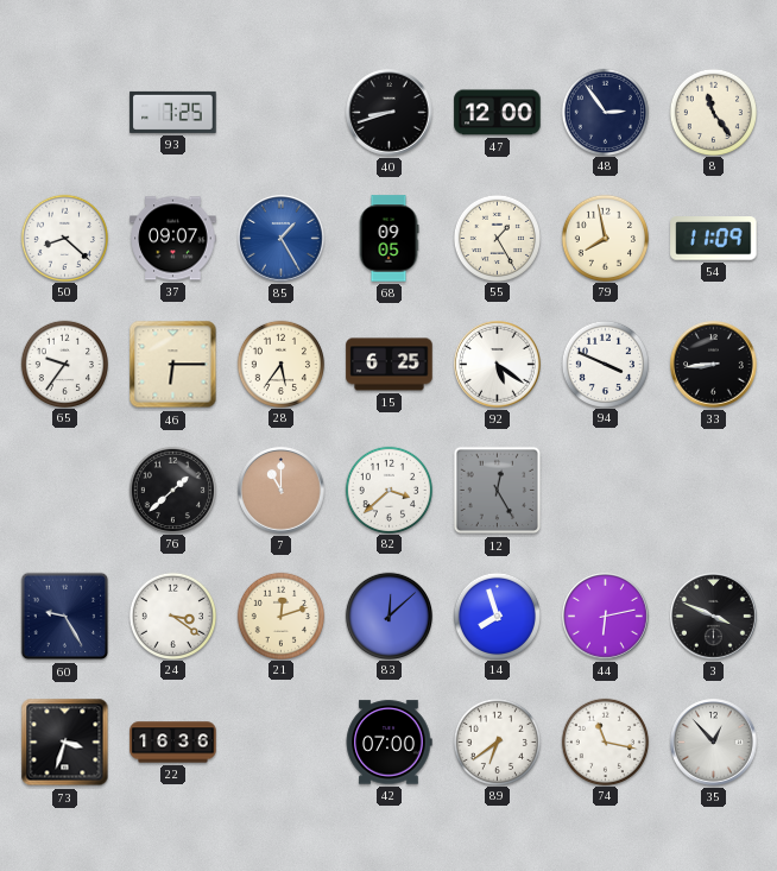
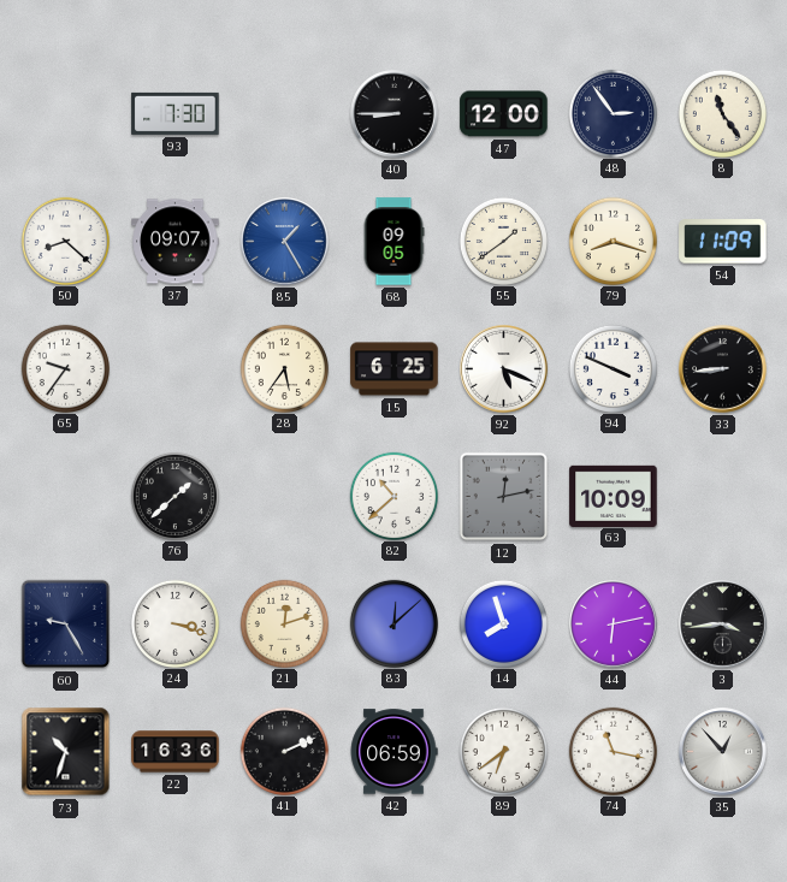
93: 7:25 -> 7:30 (176, 113)
40: 8:42 -> 8:45 (395, 114)
55: 1:25 -> 1:39 (503, 241)
79: 7:58 -> 8:18 (613, 241)
46: 6:15 -> none (173, 365)
92: 5:21 -> 5:19 (504, 369)
7: 11:00 -> none (282, 491)
82: 3:38 -> 10:38 (393, 496)
12: 12:25 -> 12:13 (504, 497)
63: none -> 10:09 (614, 496)
24: 3:21 -> 3:18 (174, 623)
3: 3:49 -> 3:44 (723, 624)
73: 3:33 -> 10:33 (66, 752)
41: none -> 2:11 (284, 751)
42: 07:00 -> 06:59 (393, 752)
